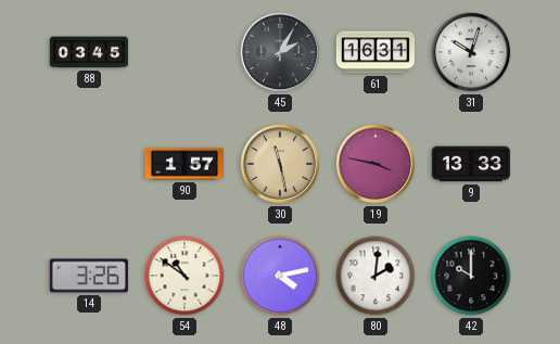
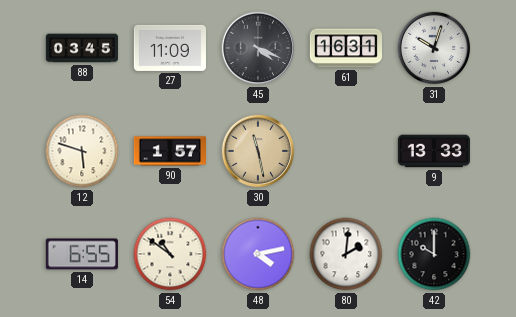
27: none -> 11:09 (170, 48)
45: 2:05 -> 4:19 (258, 48)
12: none -> 5:48 (82, 151)
19: 3:47 -> none (376, 164)
14: 3:26 -> 6:55 (82, 254)
